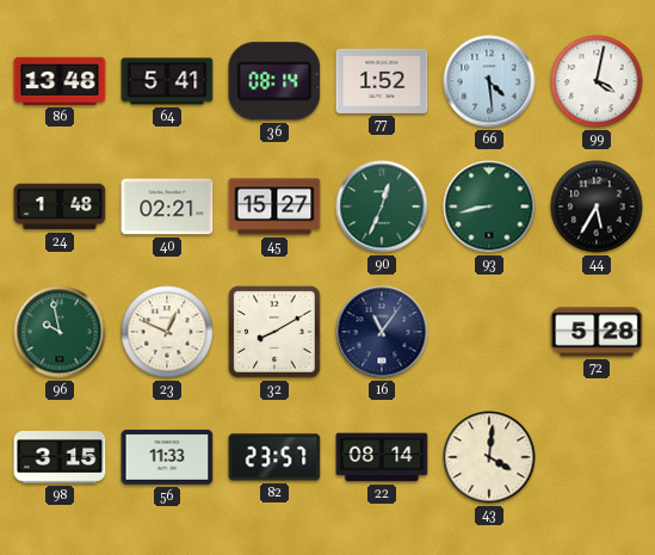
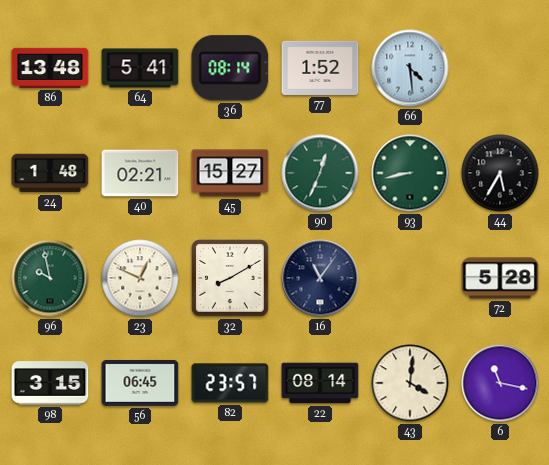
99: 4:02 -> none (597, 81)
56: 11:33 -> 06:45 (140, 383)
6: none -> 11:17 (500, 383)
